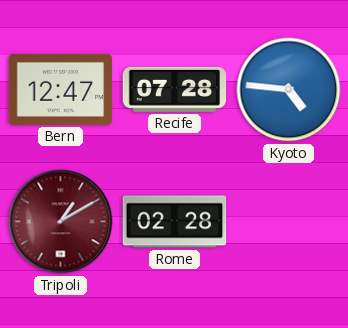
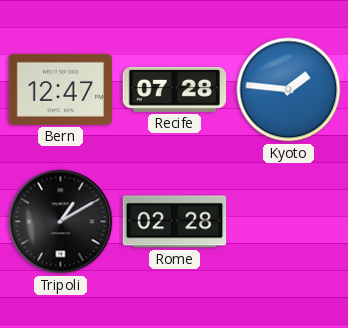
Kyoto: 4:46 -> 1:46 (289, 90)
Tripoli dial: burgundy -> black (61, 222)
